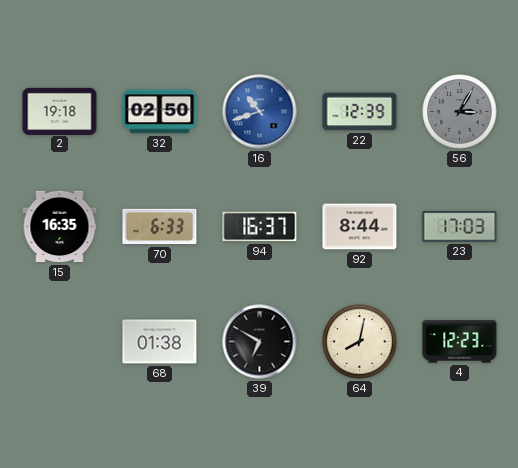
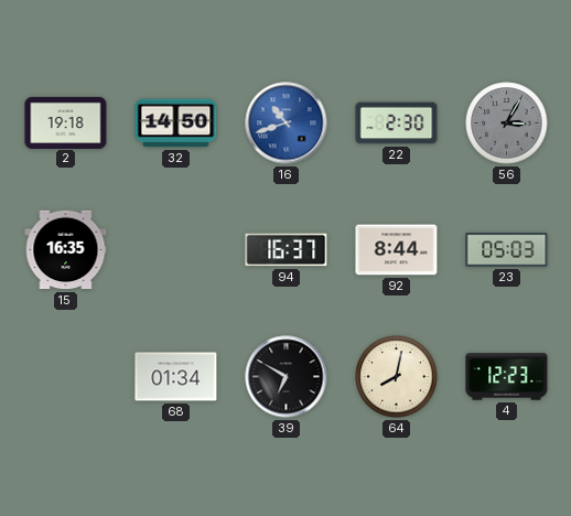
32: 02:50 -> 14:50 (176, 123)
22: 12:39 -> 2:30 (397, 123)
70: 6:33 -> none (160, 227)
23: 17:03 -> 05:03 (507, 250)
68: 01:38 -> 01:34 (176, 377)
